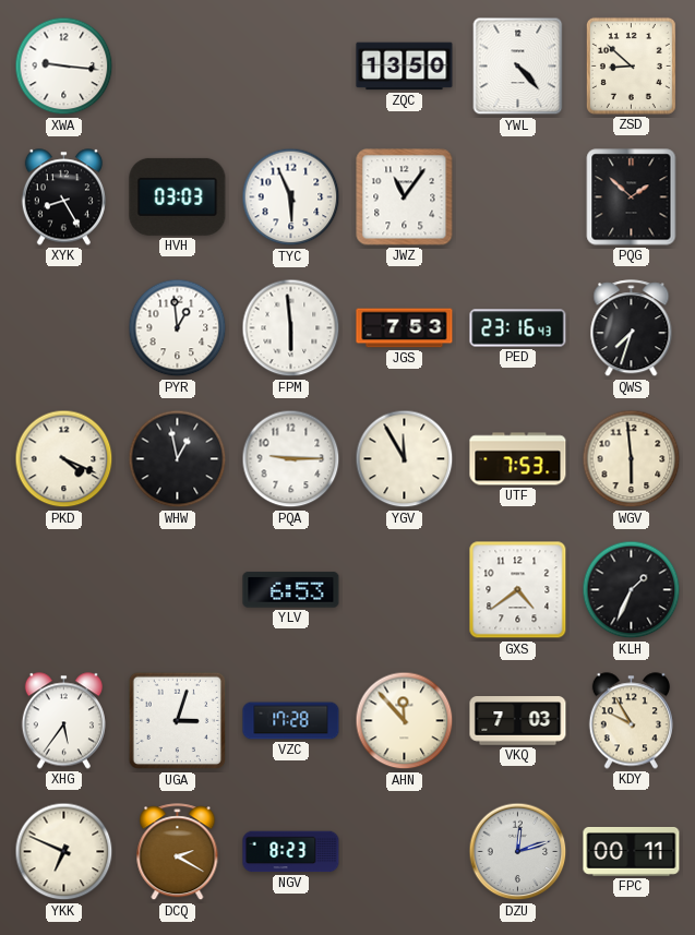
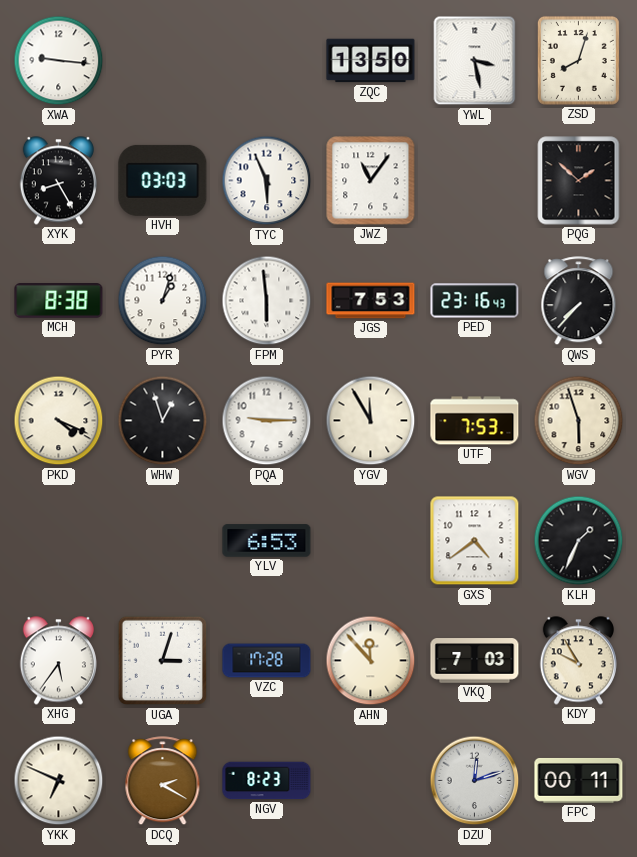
YWL: 4:23 -> 3:28 (475, 61)
ZSD: 8:52 -> 8:03 (578, 60)
MCH: none -> 8:38 (59, 301)
PYR: 12:59 -> 1:03 (163, 301)
QWS: 7:33 -> 7:37 (579, 301)
WHW: 12:58 -> 12:57 (163, 421)
WGV: 5:59 -> 5:57 (579, 421)
